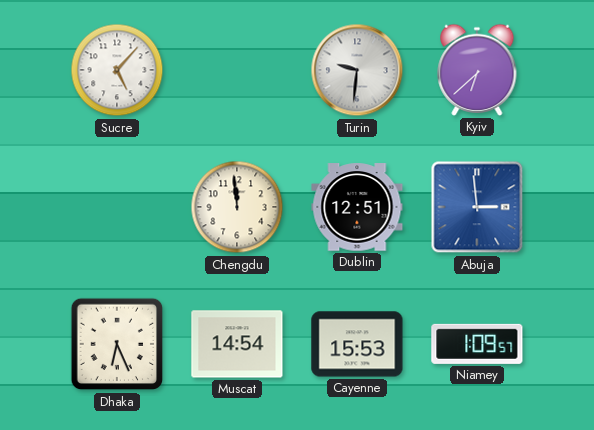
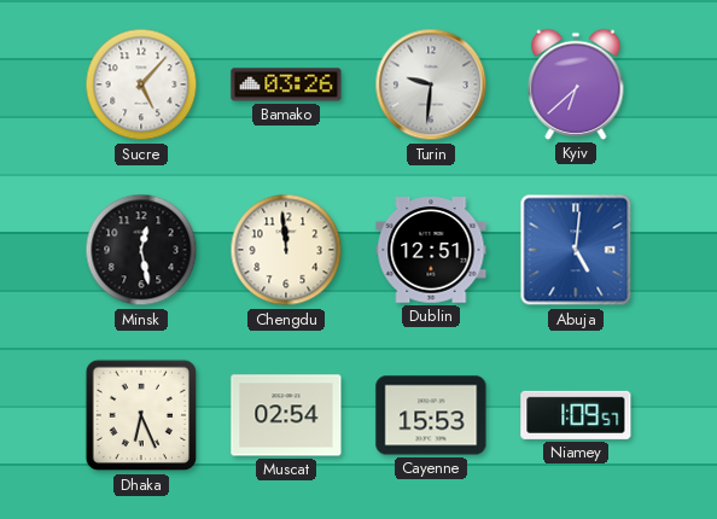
Bamako: none -> 03:26 (286, 84)
Minsk: none -> 12:28 (141, 250)
Abuja: 2:59 -> 5:01 (576, 250)
Muscat: 14:54 -> 02:54 (286, 415)
